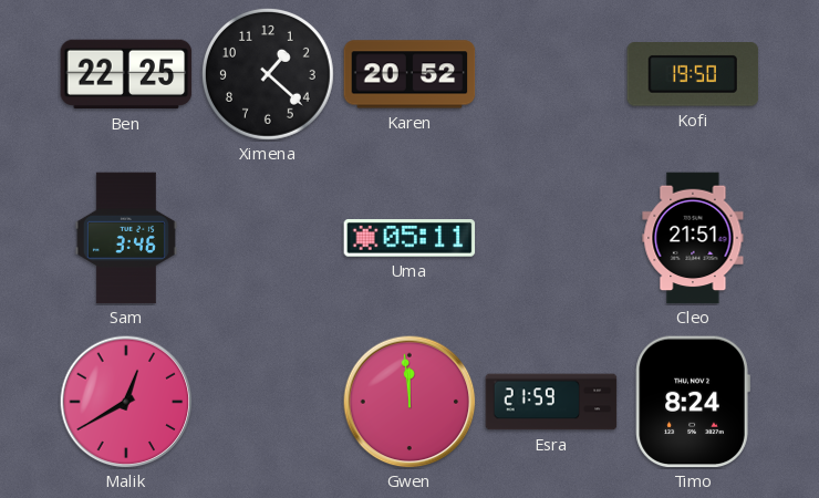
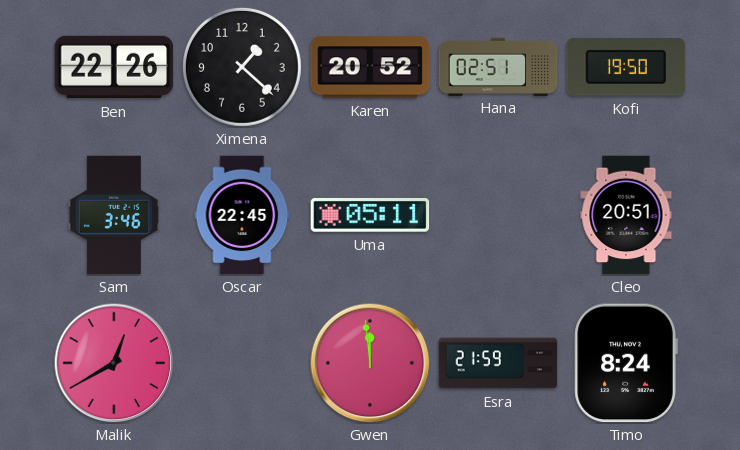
Ben: 22:25 -> 22:26 (114, 67)
Hana: none -> 02:51 (498, 66)
Oscar: none -> 22:45 (242, 215)
Cleo: 21:51 -> 20:51 (626, 215)
